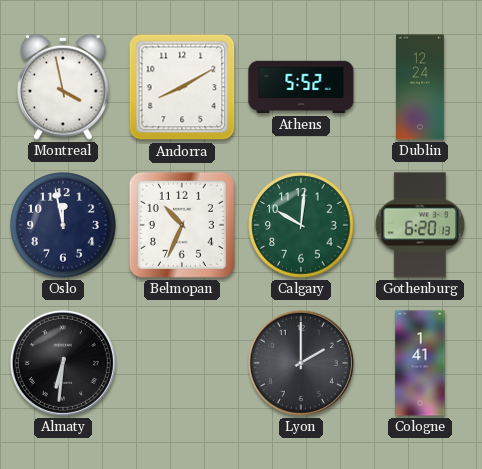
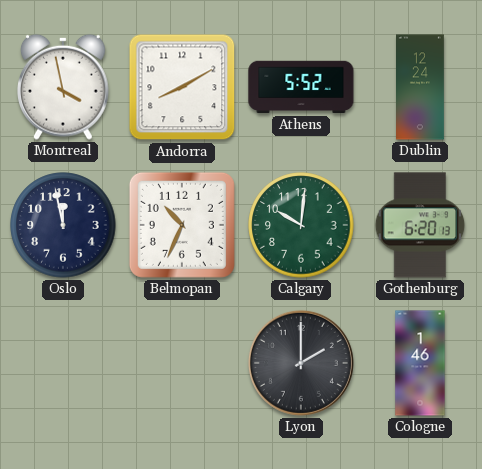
Almaty: 6:31 -> none (63, 363)
Cologne: 1:41 -> 1:46 (420, 363)
